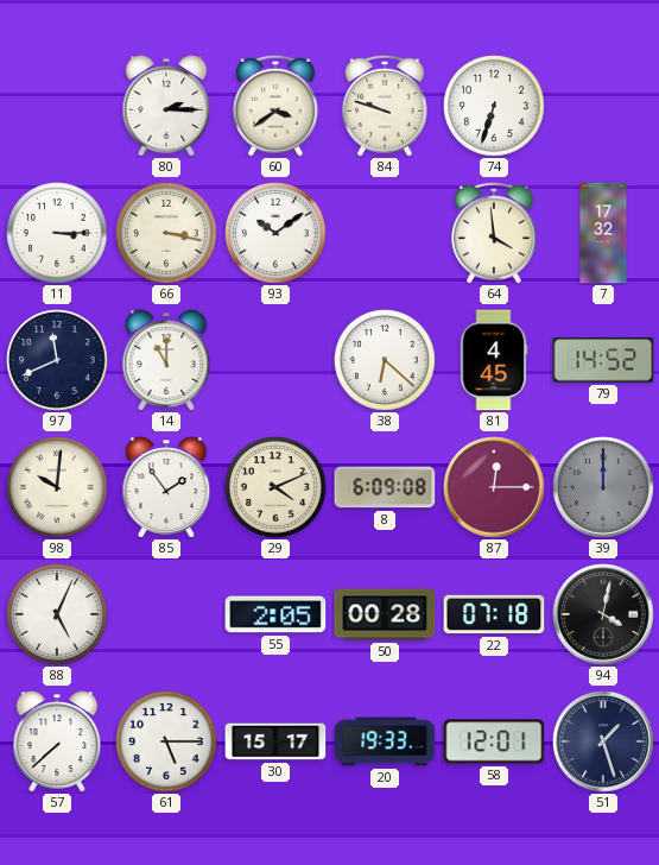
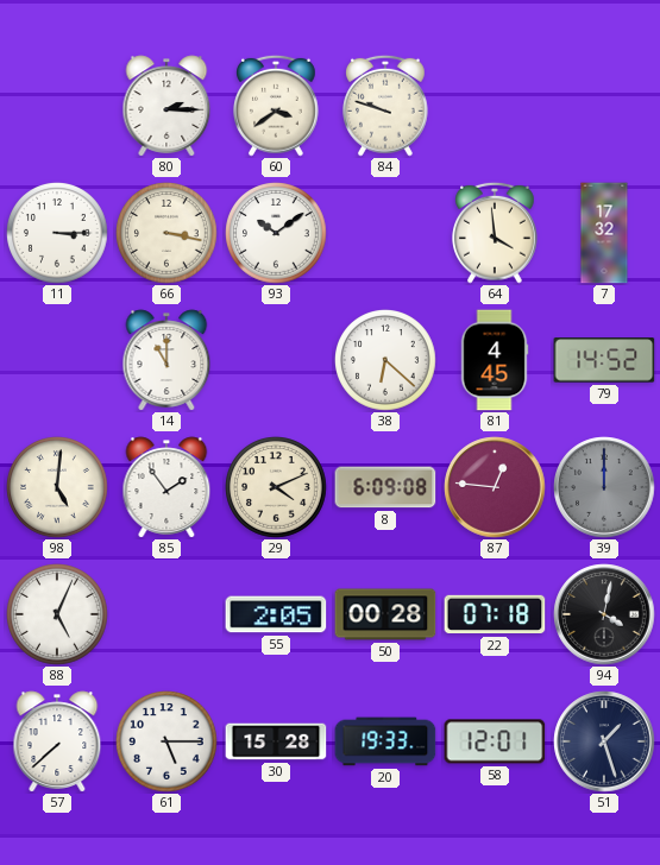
74: 6:33 -> none (495, 107)
97: 11:41 -> none (58, 361)
98: 10:01 -> 5:01 (58, 488)
87: 12:15 -> 12:46 (495, 487)
30: 15:17 -> 15:28 (276, 741)
